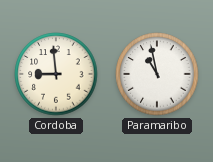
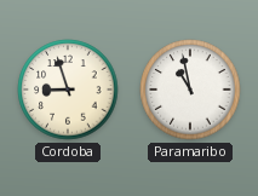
Cordoba: 8:59 -> 8:57 (68, 90)
